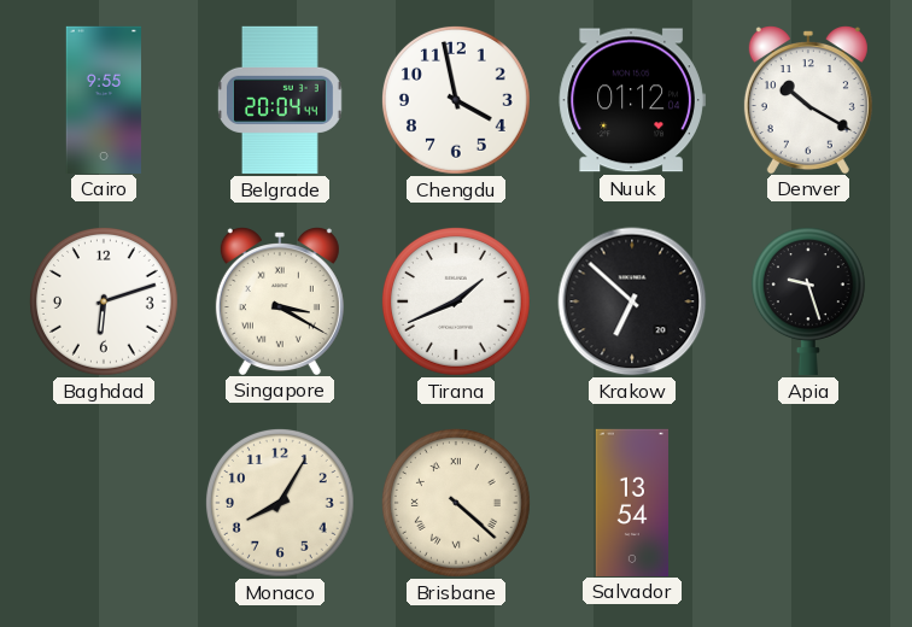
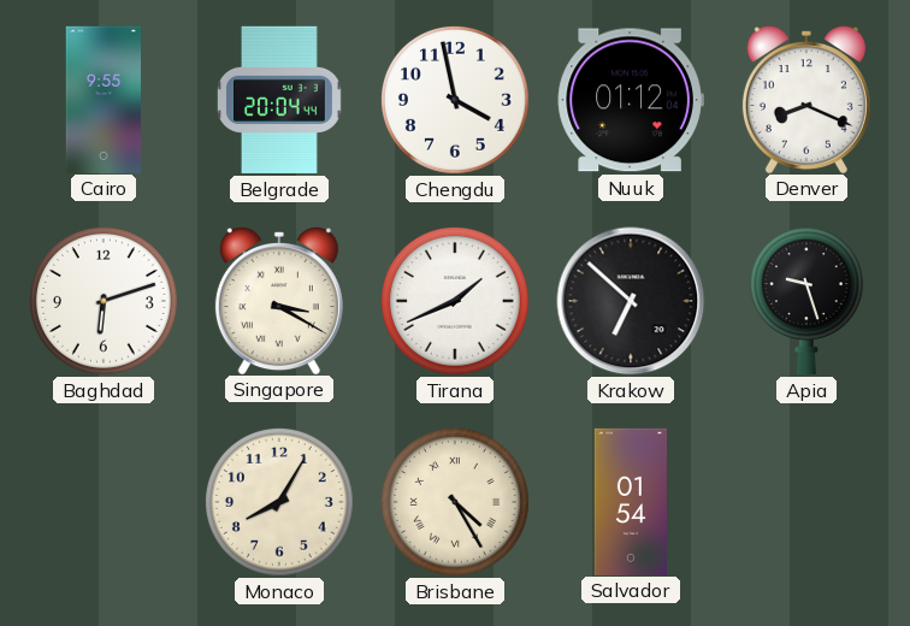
Denver: 10:20 -> 8:19 (806, 100)
Brisbane: 4:22 -> 4:25 (455, 502)
Salvador: 13:54 -> 01:54 (630, 501)
